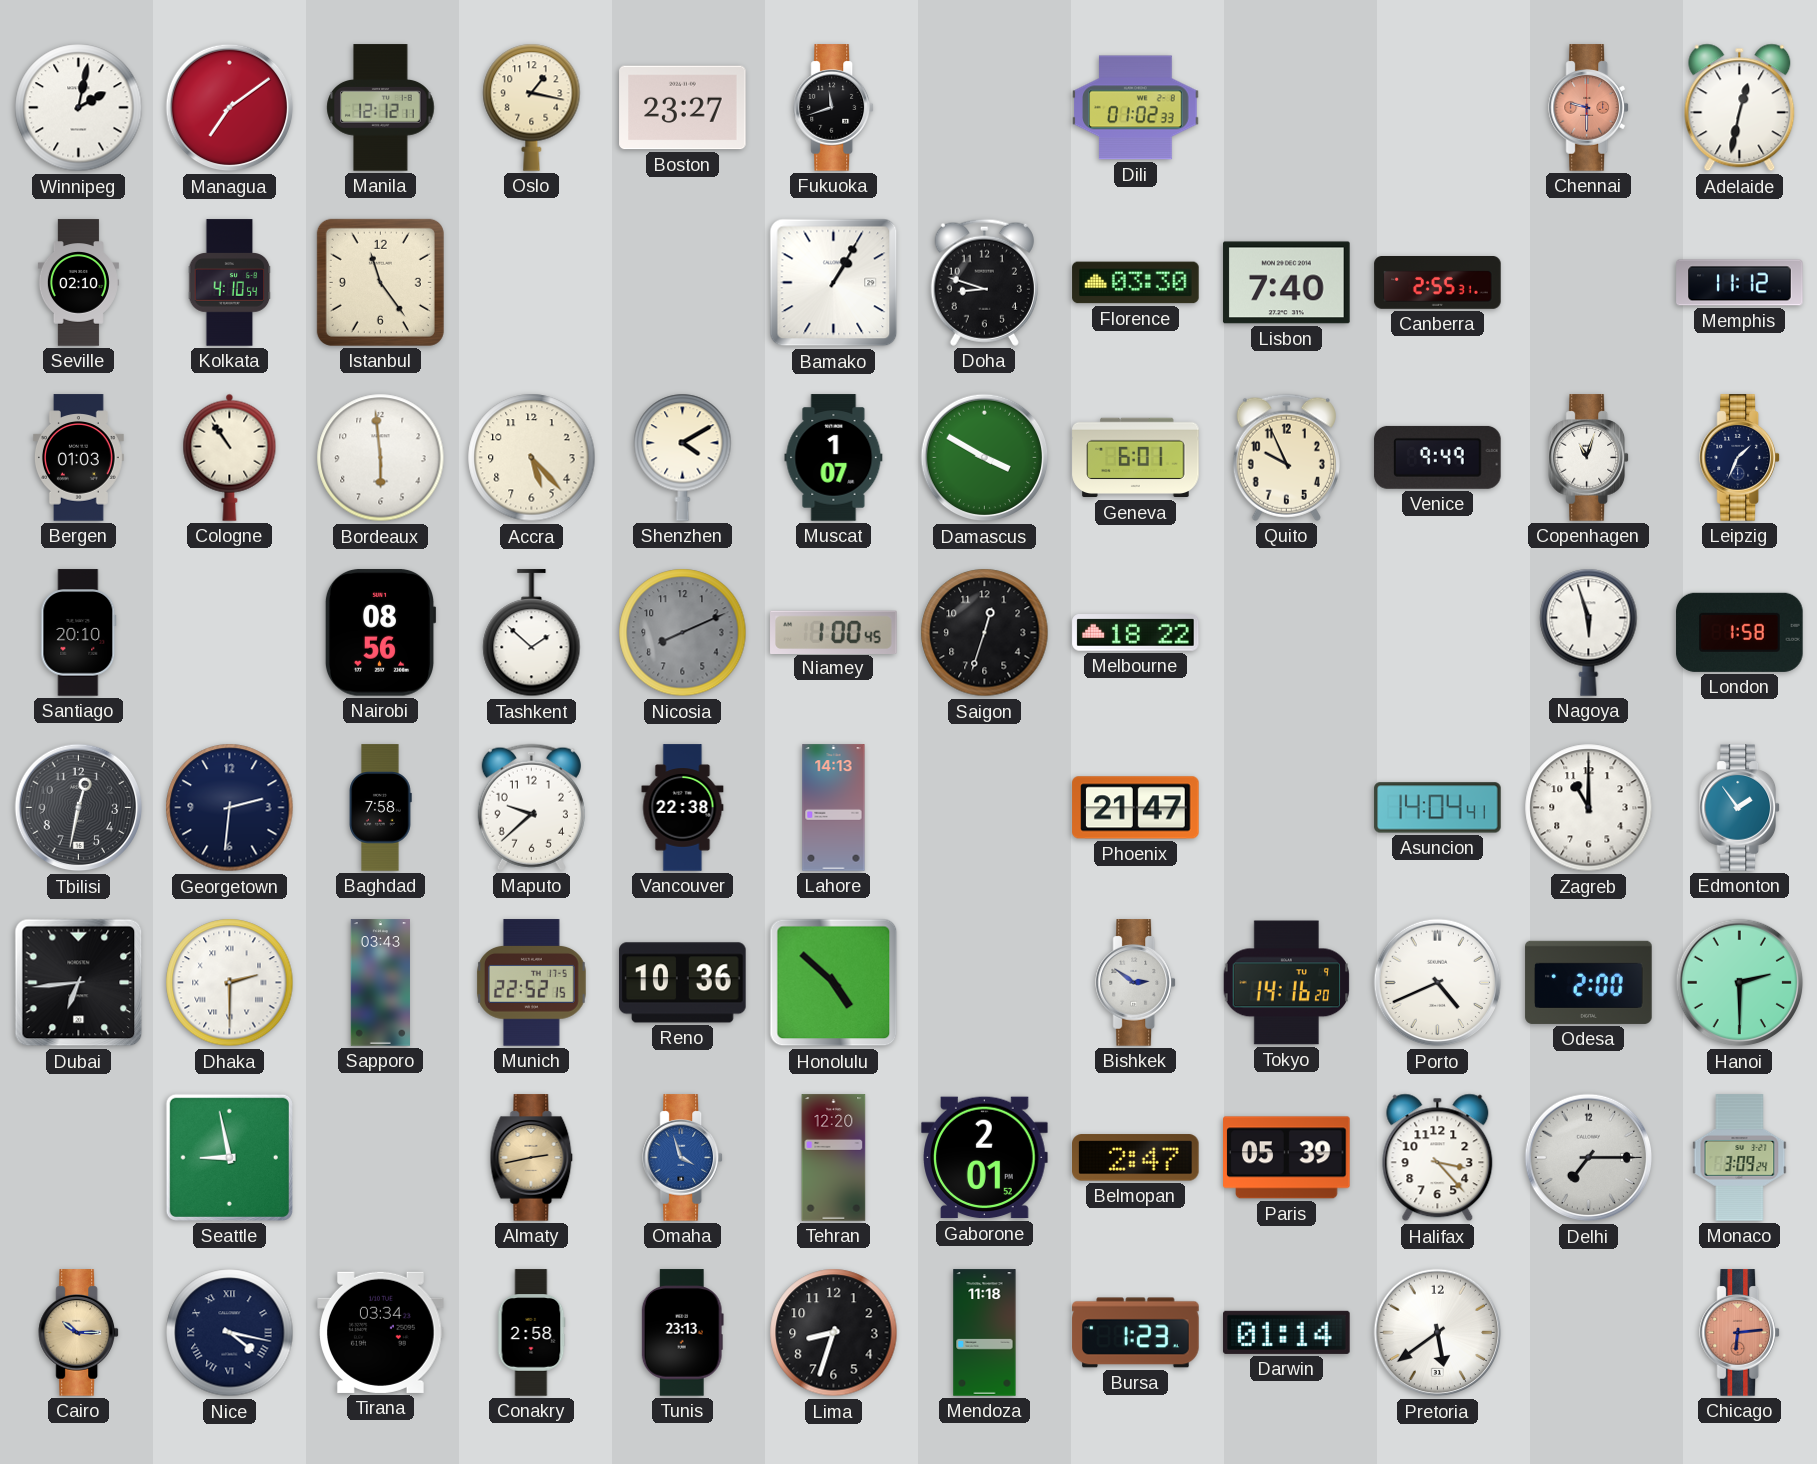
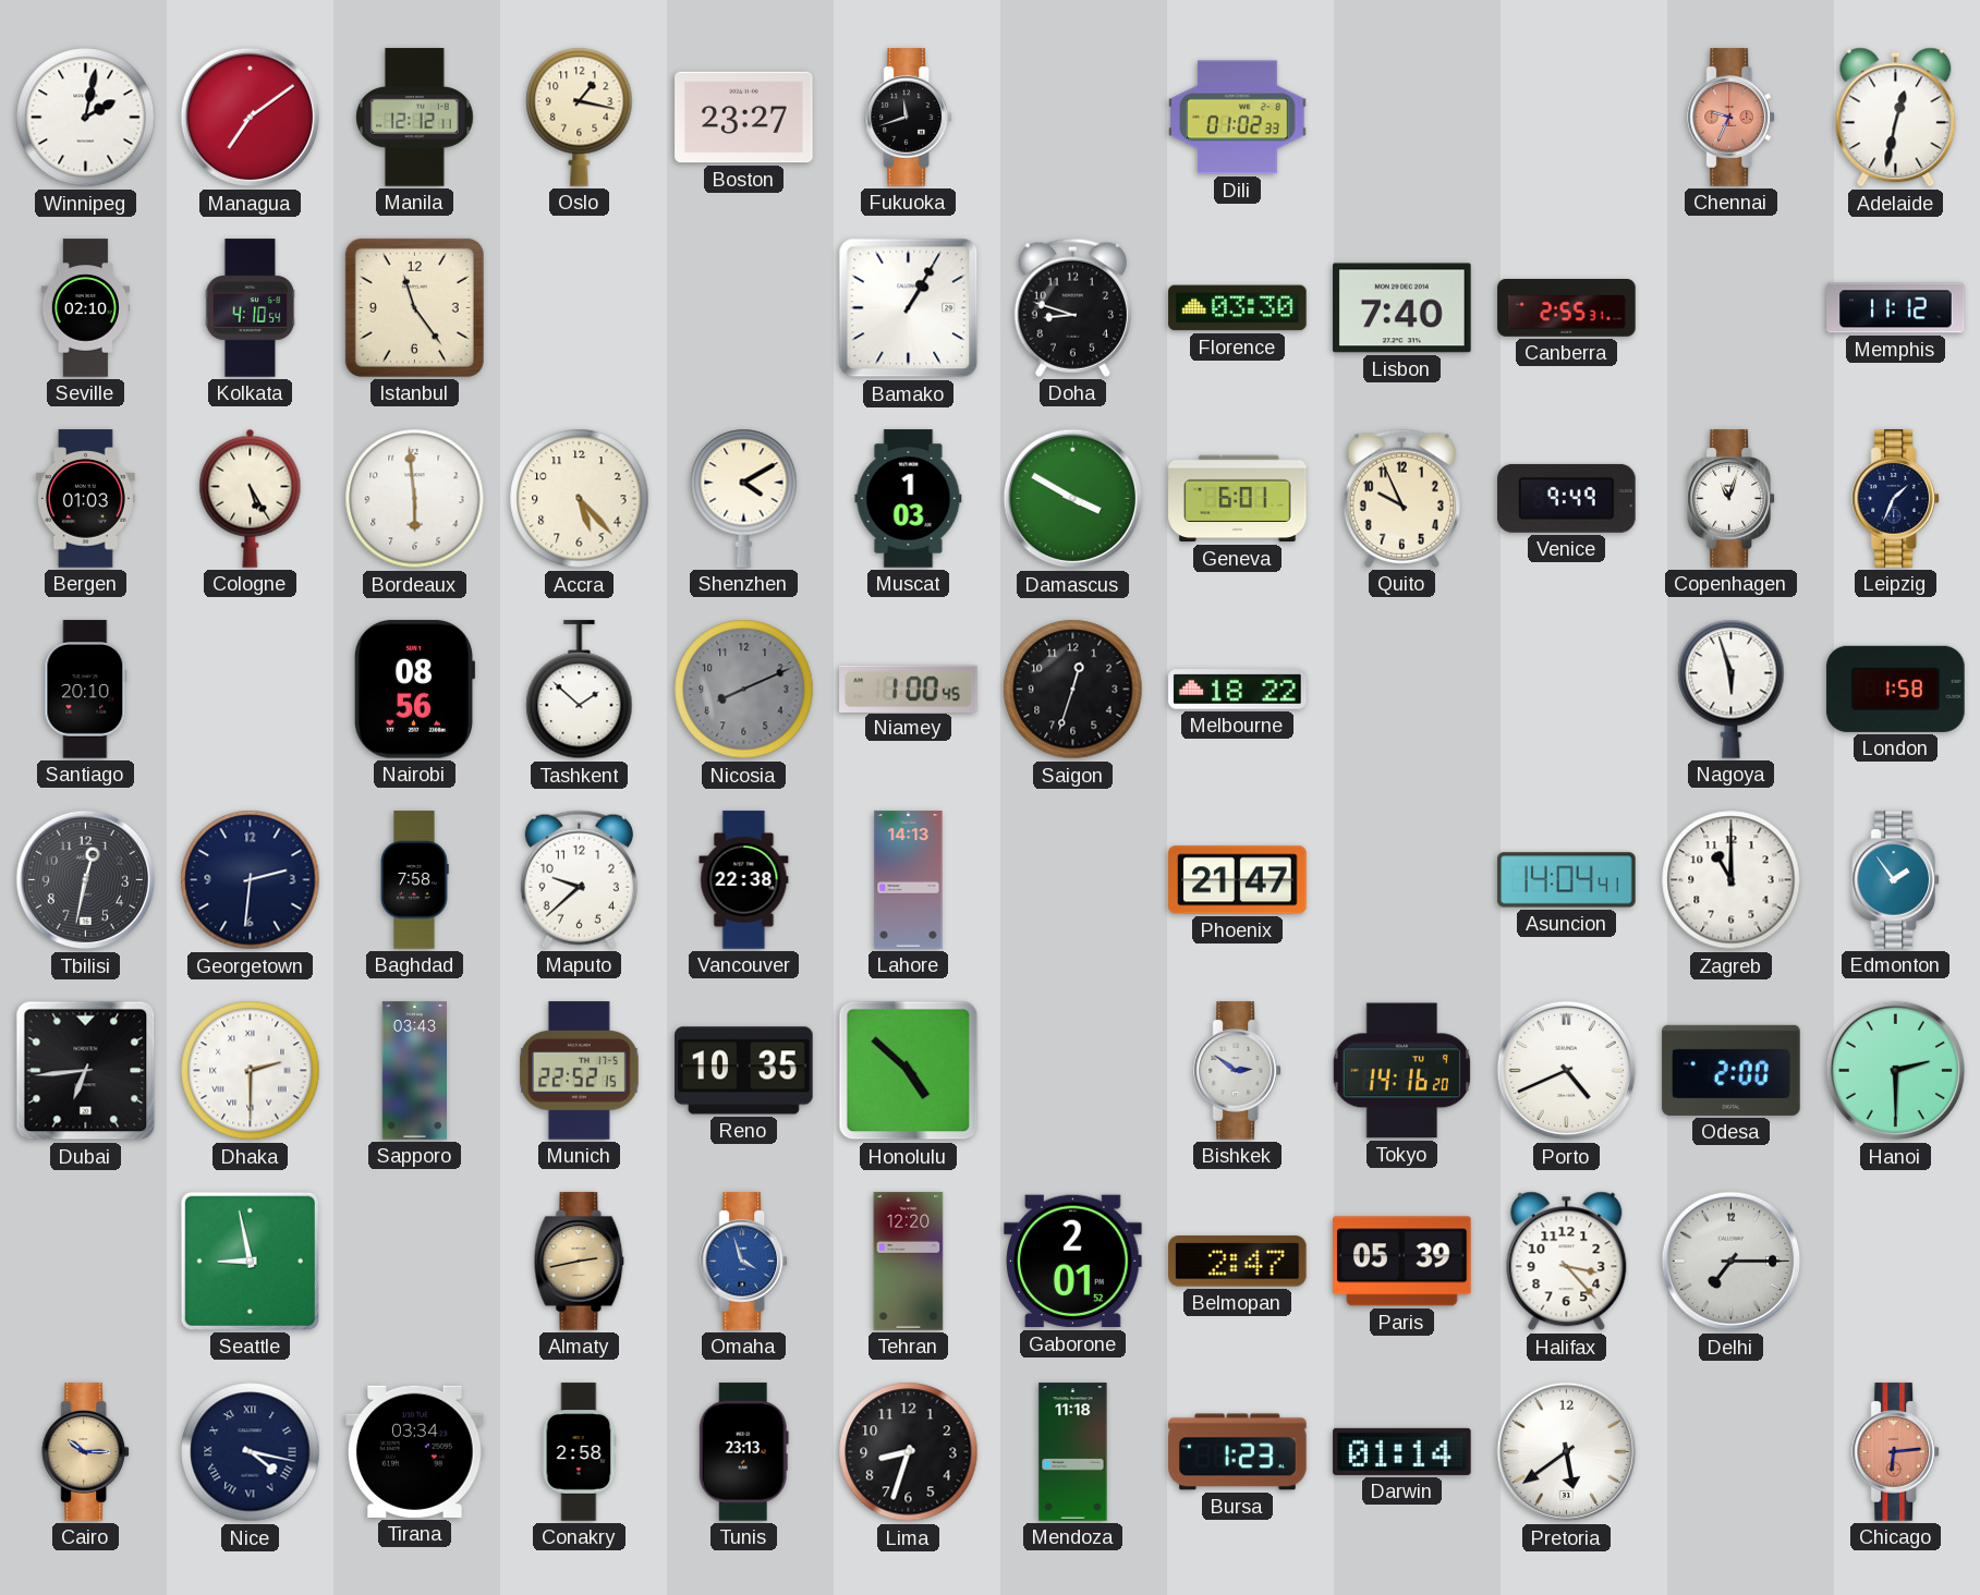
Chennai: 9:30 -> 9:34 (1730, 118)
Cologne: 10:54 -> 5:25 (251, 498)
Muscat: 1:07 -> 1:03 (909, 499)
Reno: 10:36 -> 10:35 (744, 1071)
Monaco: 3:09 -> none (1740, 1158)
